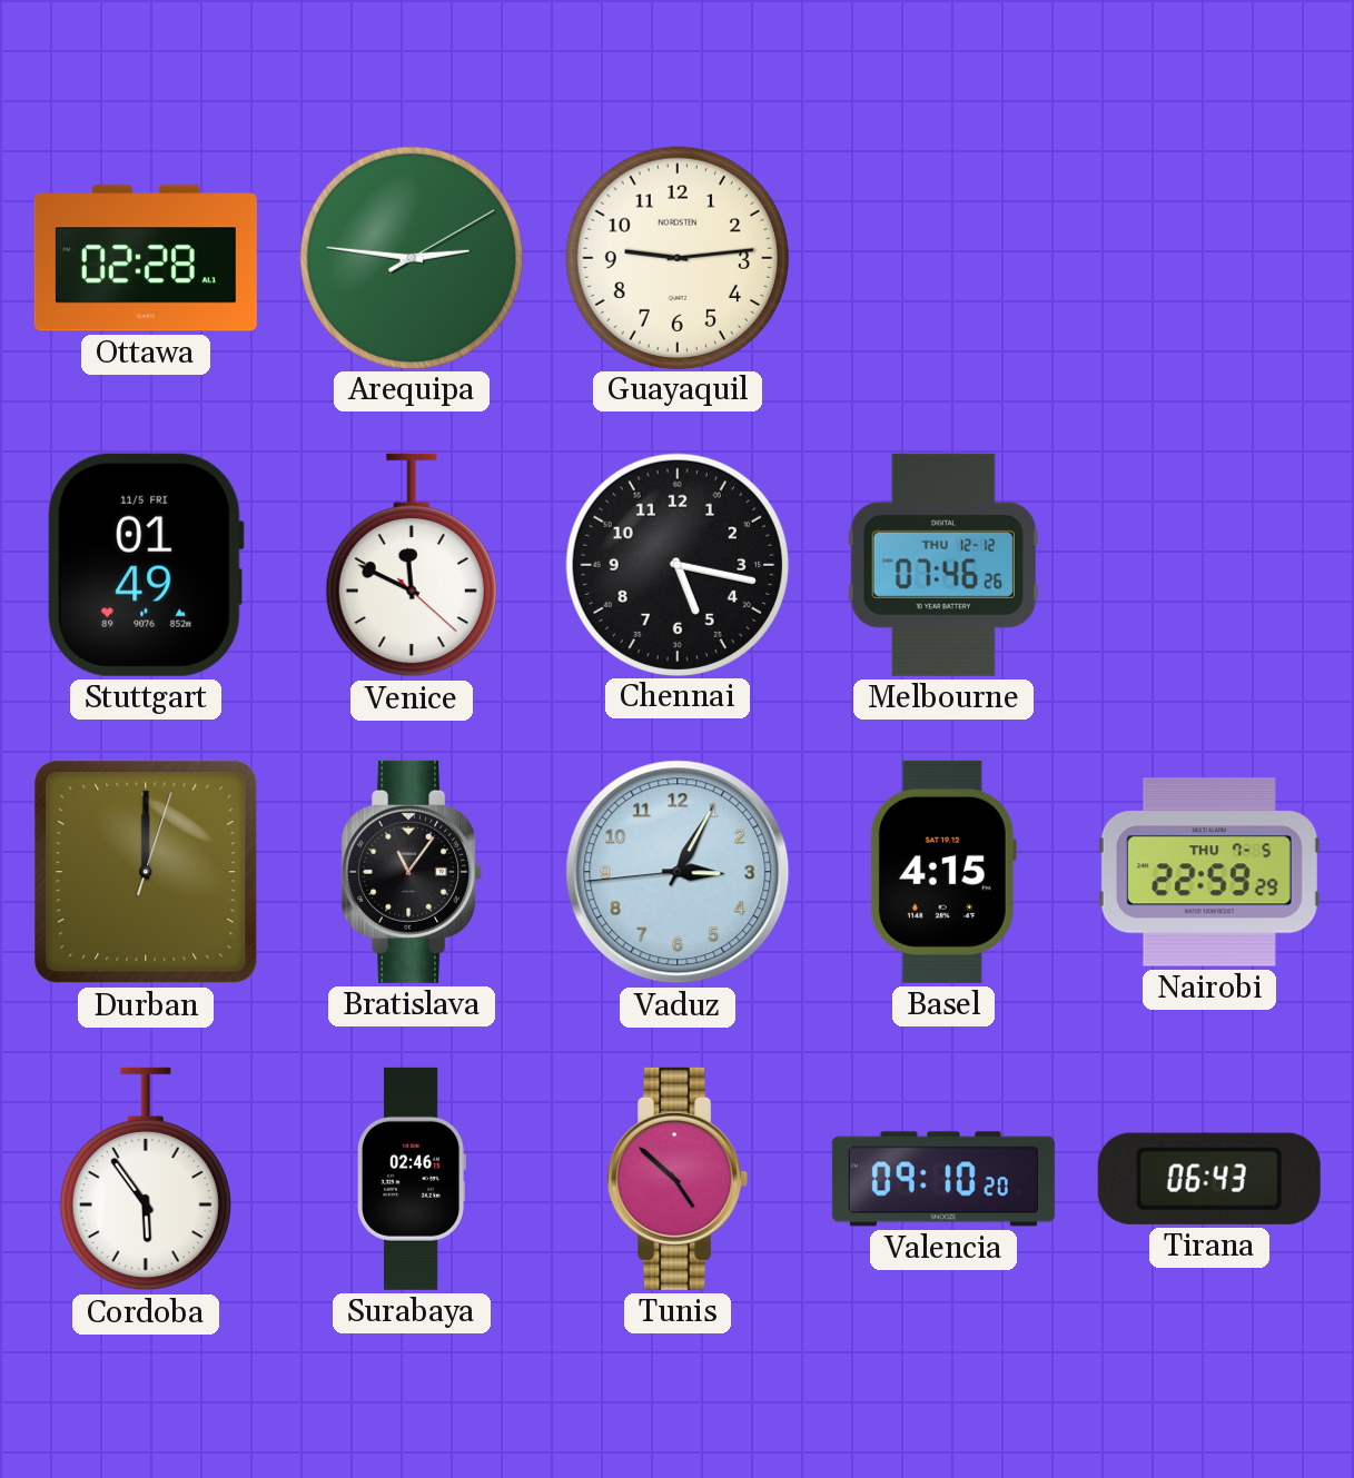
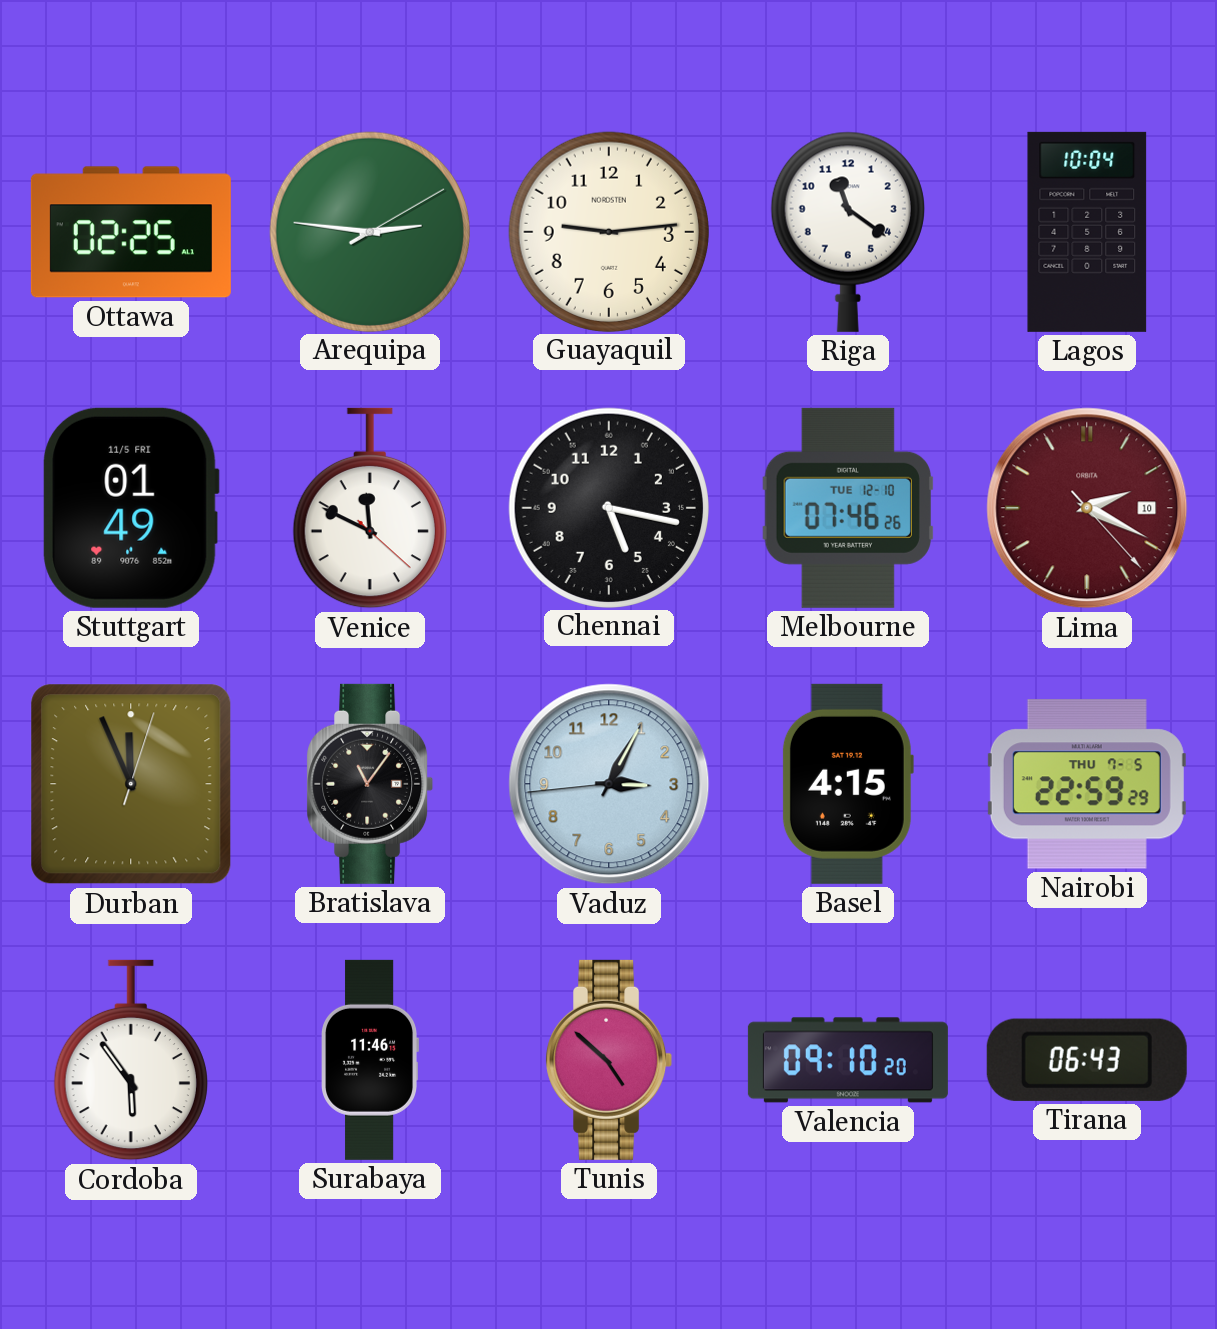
Ottawa: 02:28 -> 02:25 (131, 232)
Riga: none -> 11:21 (848, 232)
Lagos: none -> 10:04 (1087, 232)
Melbourne date: THU 12-12 -> TUE 12-10 (848, 508)
Lima: none -> 2:19 (1087, 508)
Durban: 12:00 -> 11:56 (131, 784)
Surabaya: 02:46 -> 11:46 (369, 1060)
